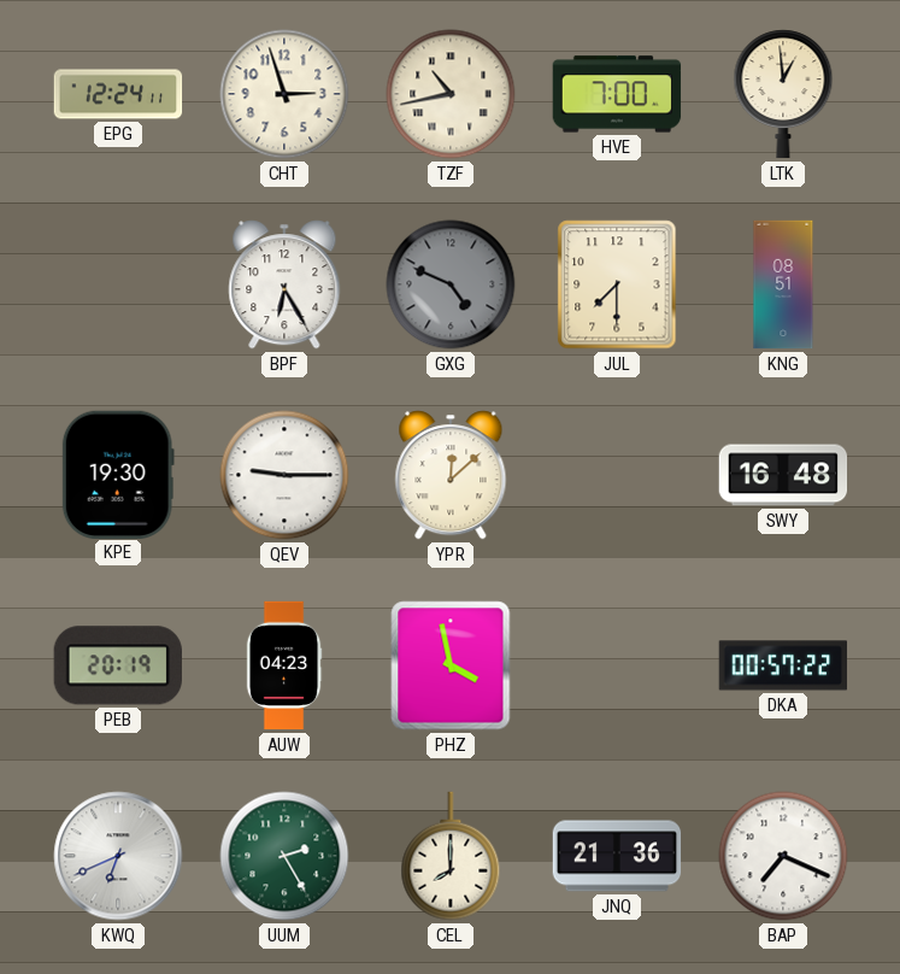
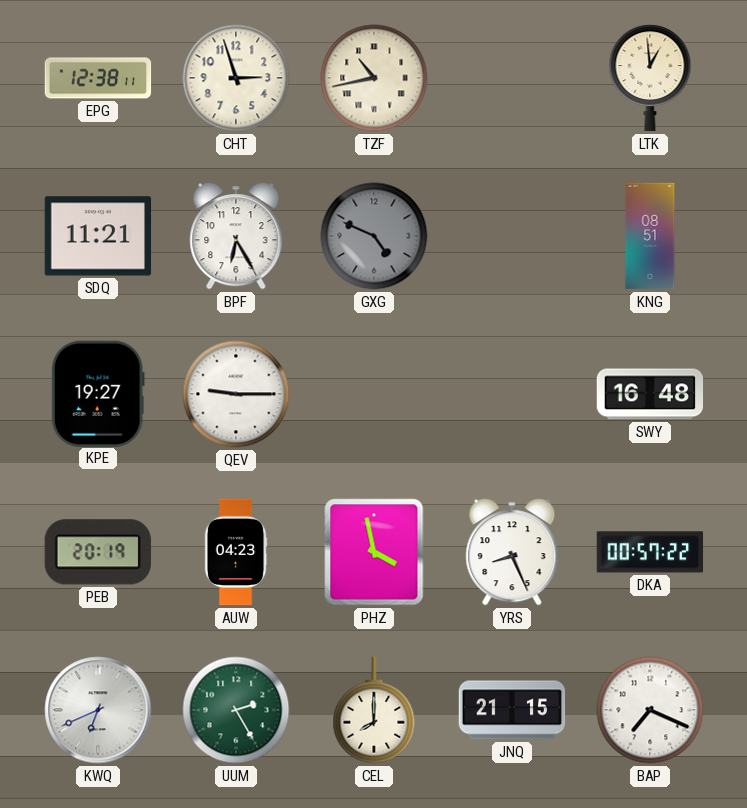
EPG: 12:24 -> 12:38 (98, 78)
HVE: 7:00 -> none (617, 94)
SDQ: none -> 11:21 (98, 236)
JUL: 7:30 -> none (617, 284)
KPE: 19:30 -> 19:27 (98, 393)
YPR: 12:08 -> none (451, 475)
YRS: none -> 8:26 (512, 552)
JNQ: 21:36 -> 21:15 (512, 710)
